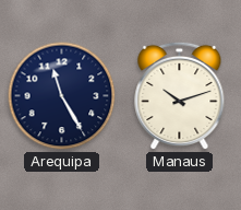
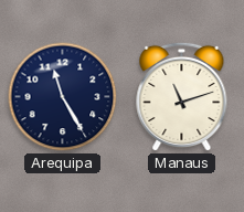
Manaus: 10:12 -> 11:12 (182, 97)
